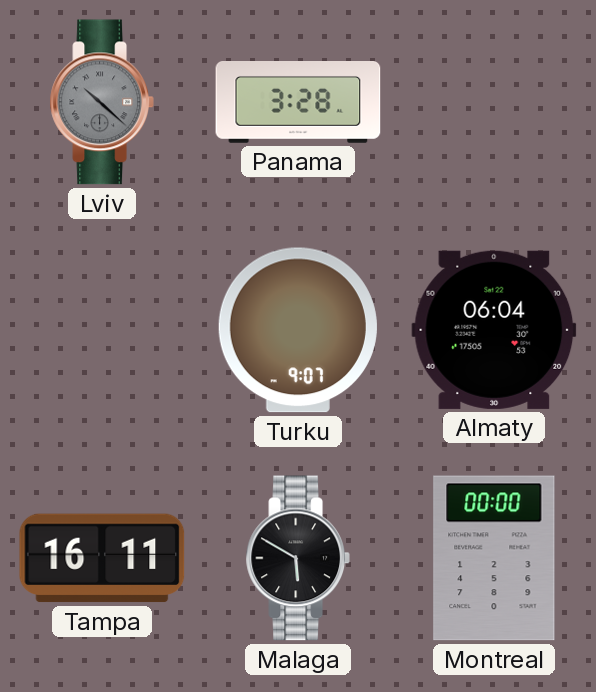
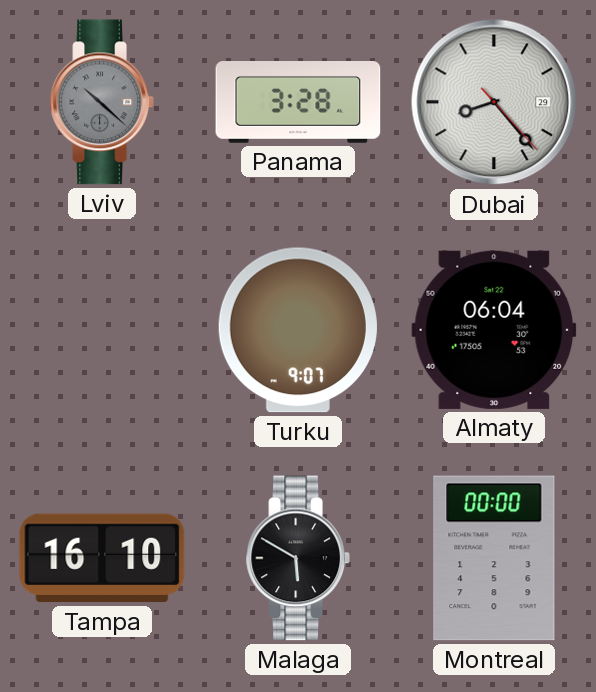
Dubai: none -> 8:23 (494, 102)
Tampa: 16:11 -> 16:10 (102, 558)
